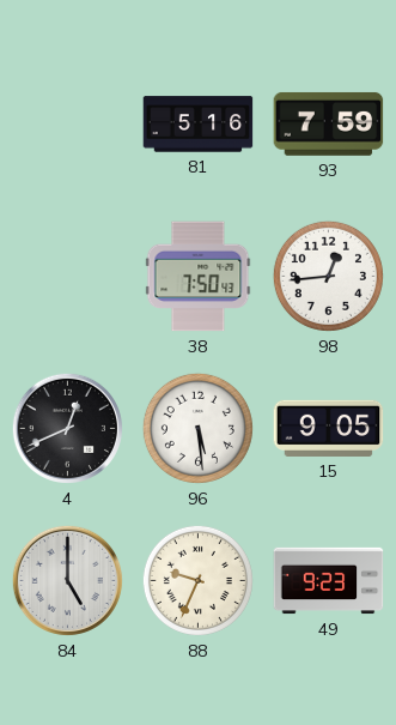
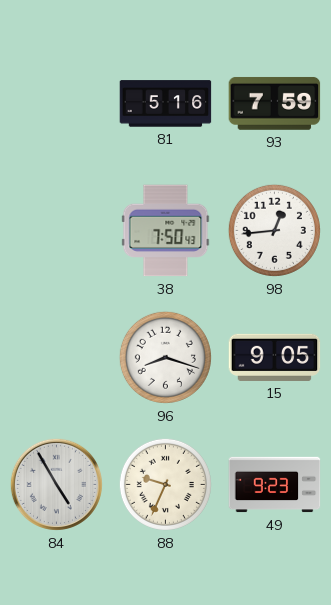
4: 12:41 -> none (67, 428)
96: 5:29 -> 8:18 (165, 357)
84: 5:00 -> 4:55 (56, 484)
